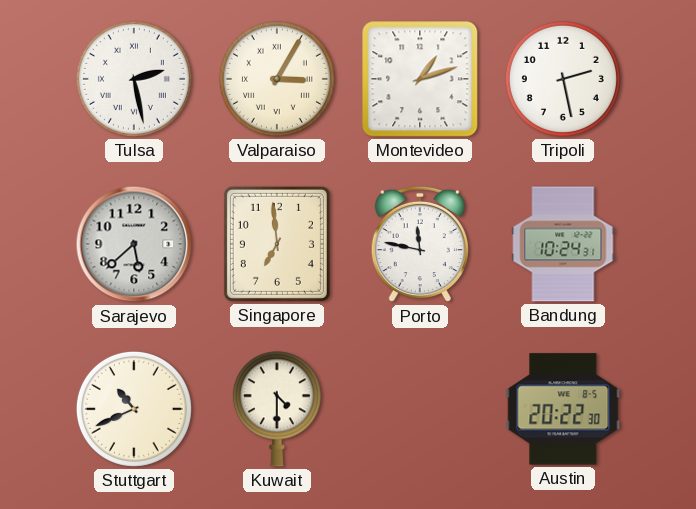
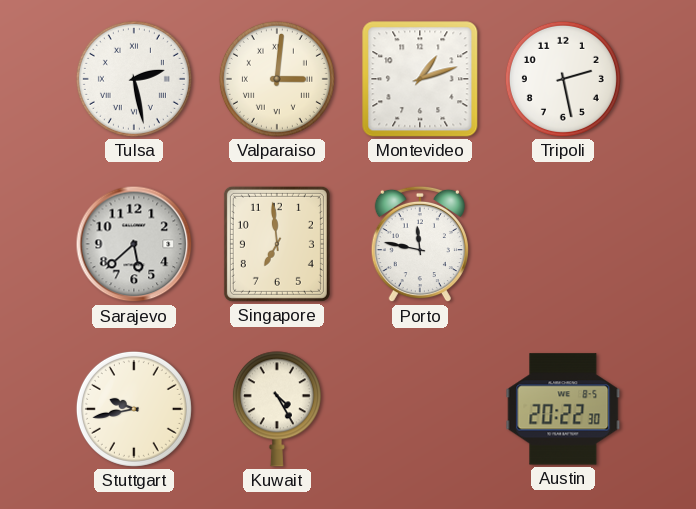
Valparaiso: 3:05 -> 3:01 (277, 79)
Bandung: 10:24 -> none (563, 244)
Stuttgart: 10:41 -> 9:43 (134, 409)
Kuwait: 4:30 -> 4:25 (277, 409)
